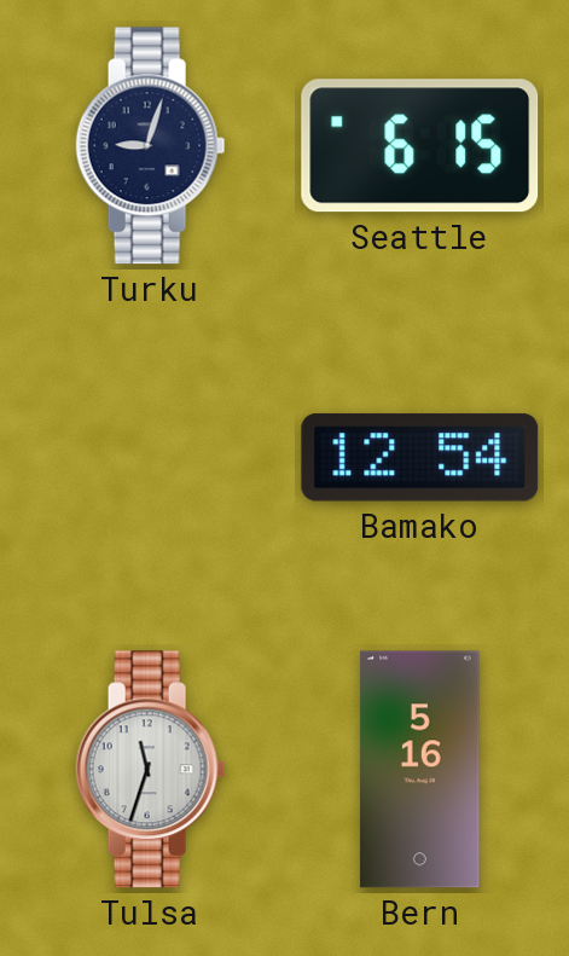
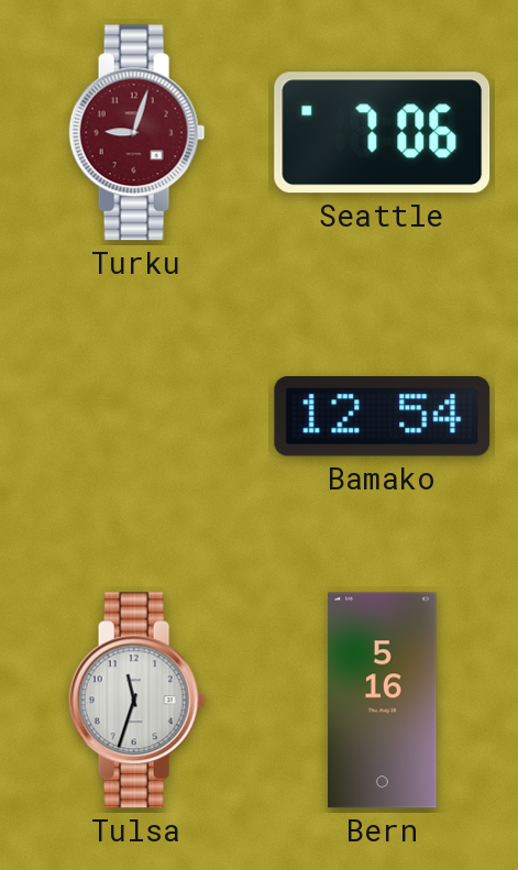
Turku dial: navy -> burgundy (137, 133)
Seattle: 6:15 -> 7:06 (383, 133)
